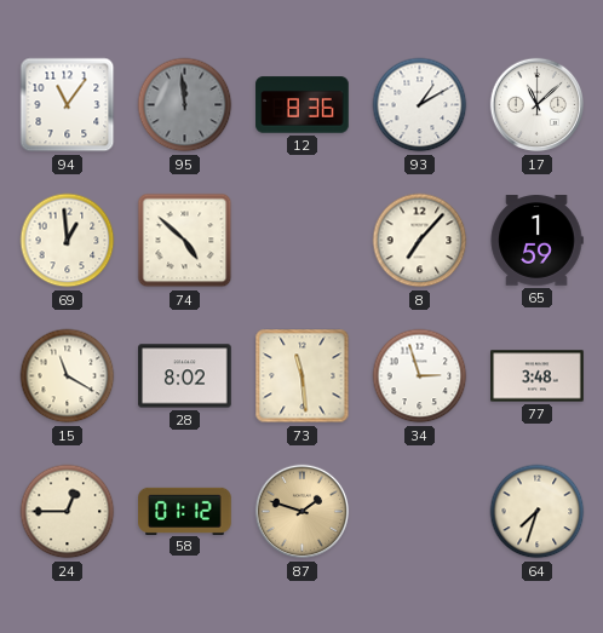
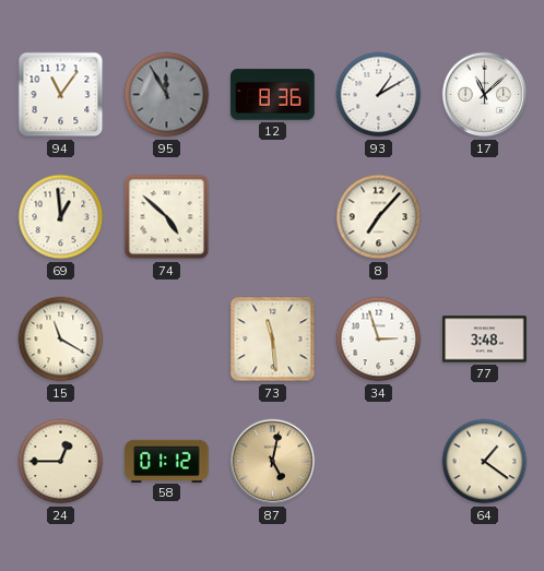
95: 11:59 -> 11:55 (167, 95)
65: 1:59 -> none (536, 241)
28: 8:02 -> none (185, 376)
87: 1:48 -> 5:02 (273, 462)
64: 7:33 -> 1:21 (485, 462)
